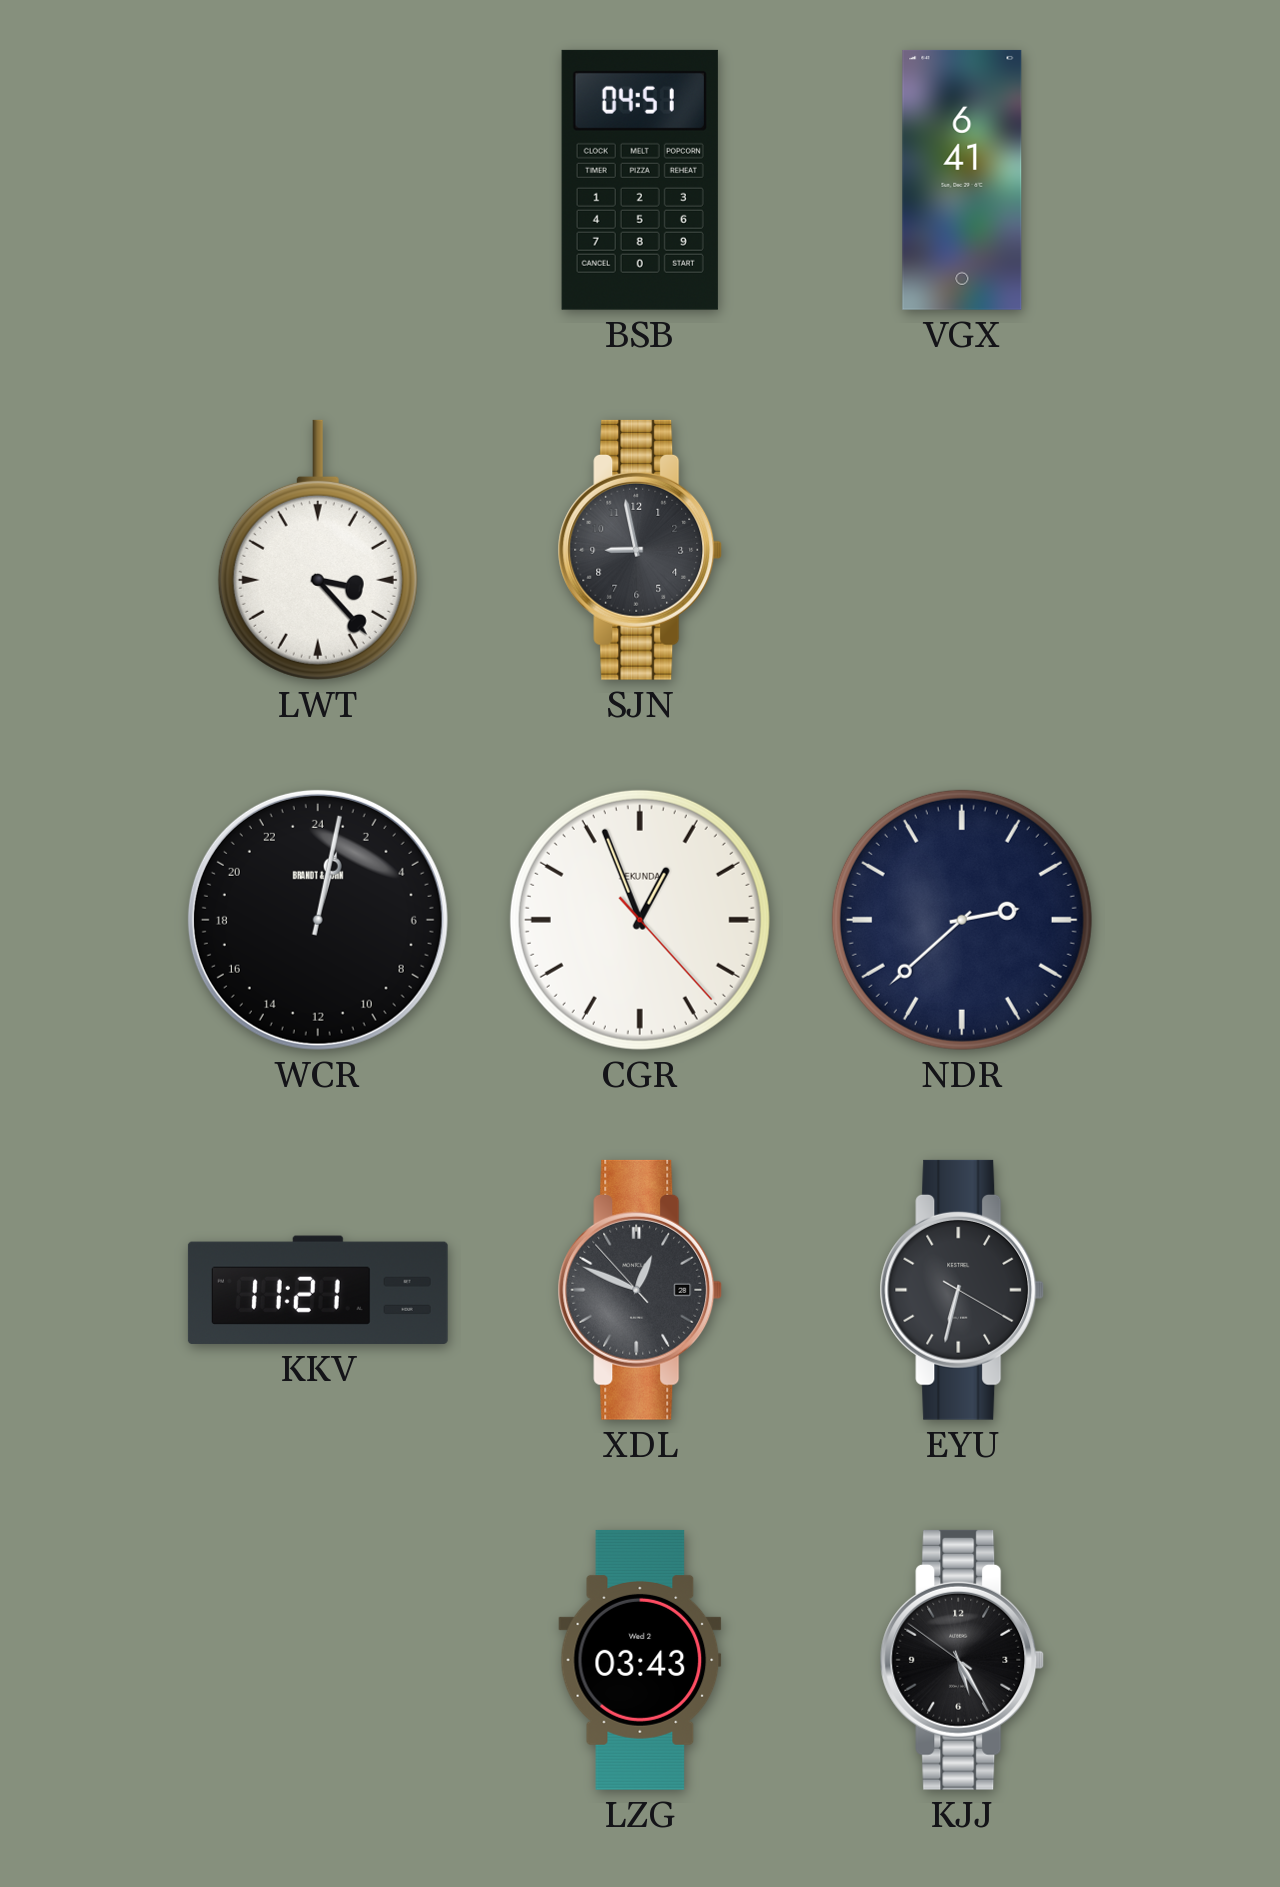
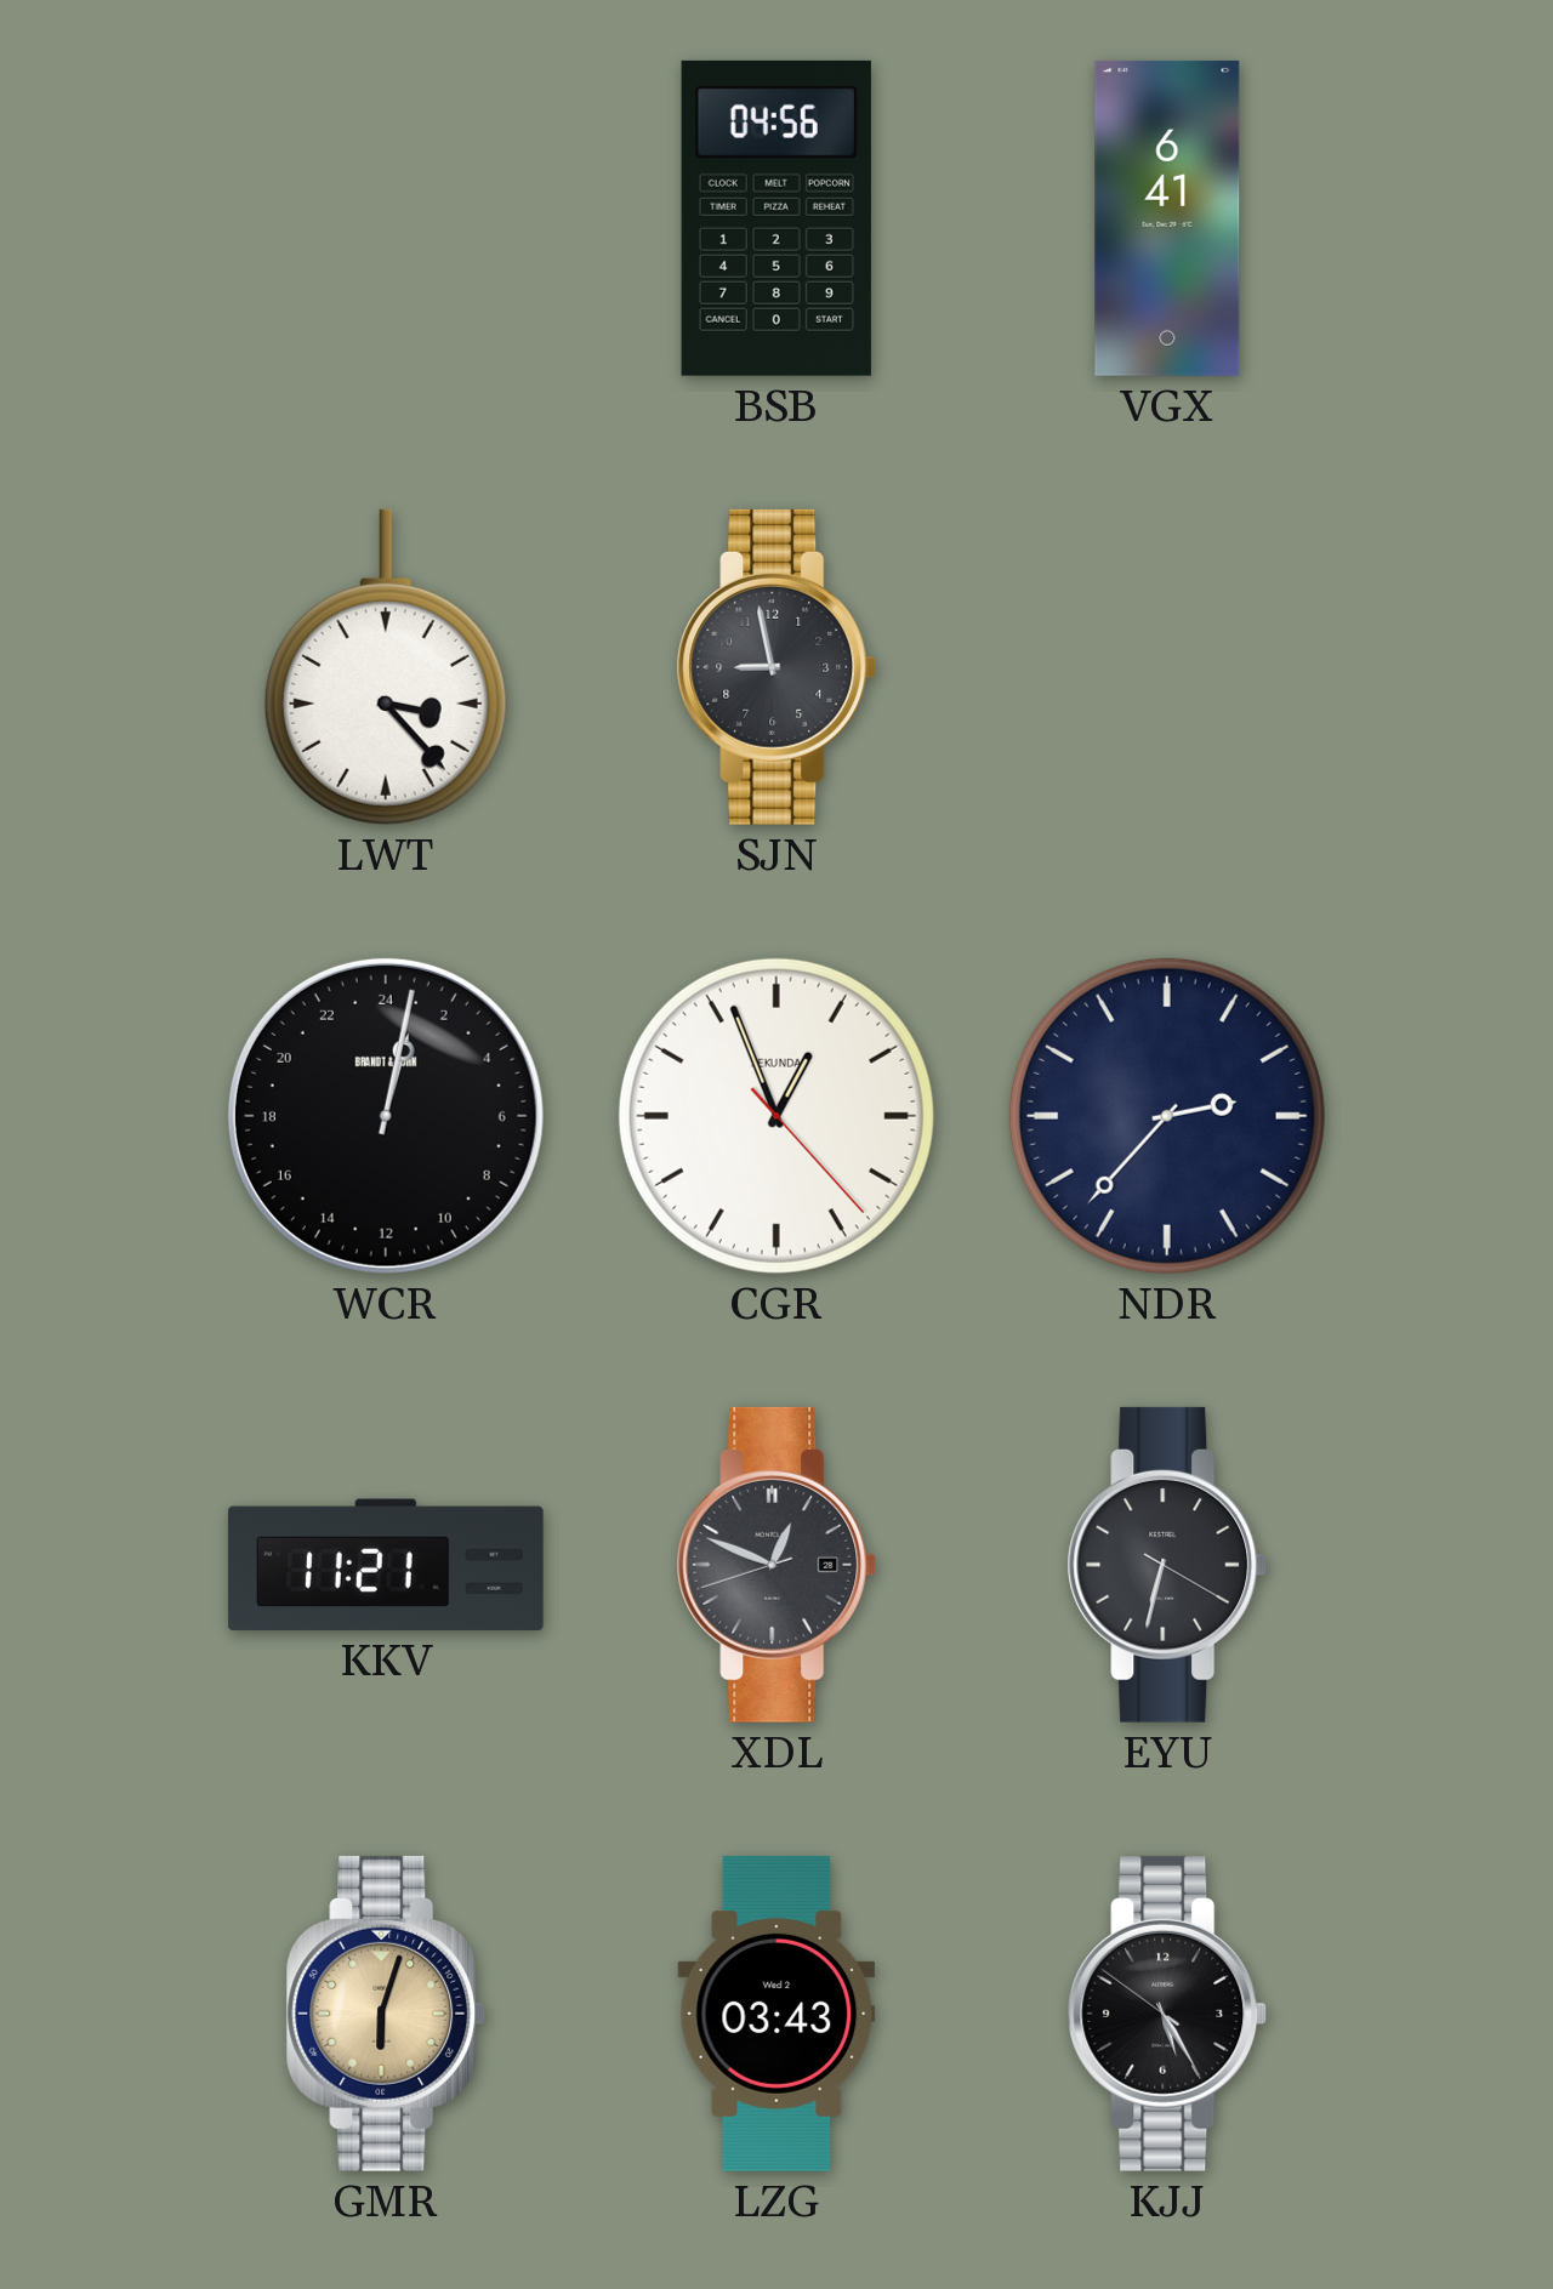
BSB: 04:51 -> 04:56 (776, 218)
NDR: 2:38 -> 2:37 (1167, 1116)
XDL: 12:48:53 -> 12:48:42 (776, 1565)
GMR: none -> 6:03 (386, 2014)
